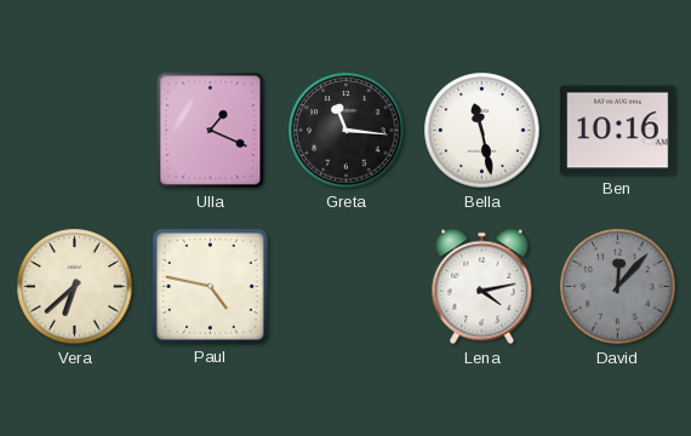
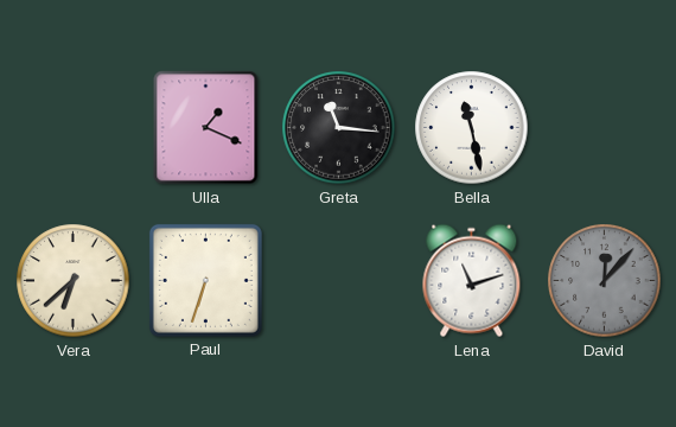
Ben: 10:16 -> none (618, 131)
Paul: 4:47 -> 6:33 (205, 280)
Lena: 4:13 -> 11:12 (472, 281)
